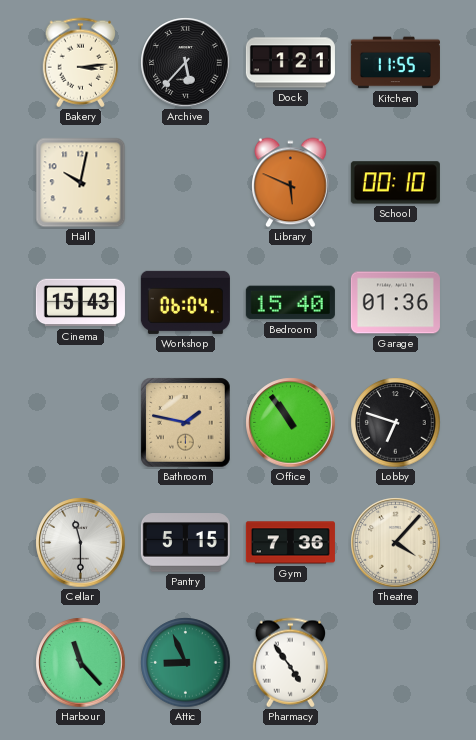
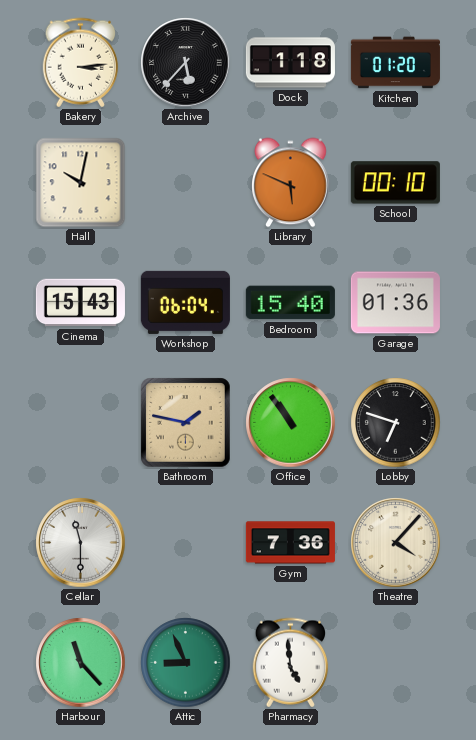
Dock: 1:21 -> 1:18 (290, 63)
Kitchen: 11:55 -> 01:20 (395, 63)
Pantry: 5:15 -> none (185, 543)
Pharmacy: 4:54 -> 4:59 (291, 663)
